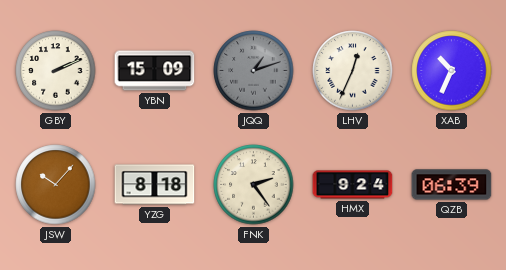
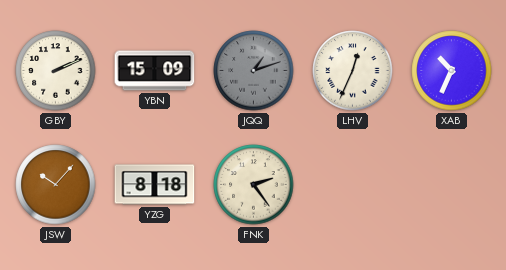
HMX: 9:24 -> none (353, 185)
QZB: 06:39 -> none (452, 185)
